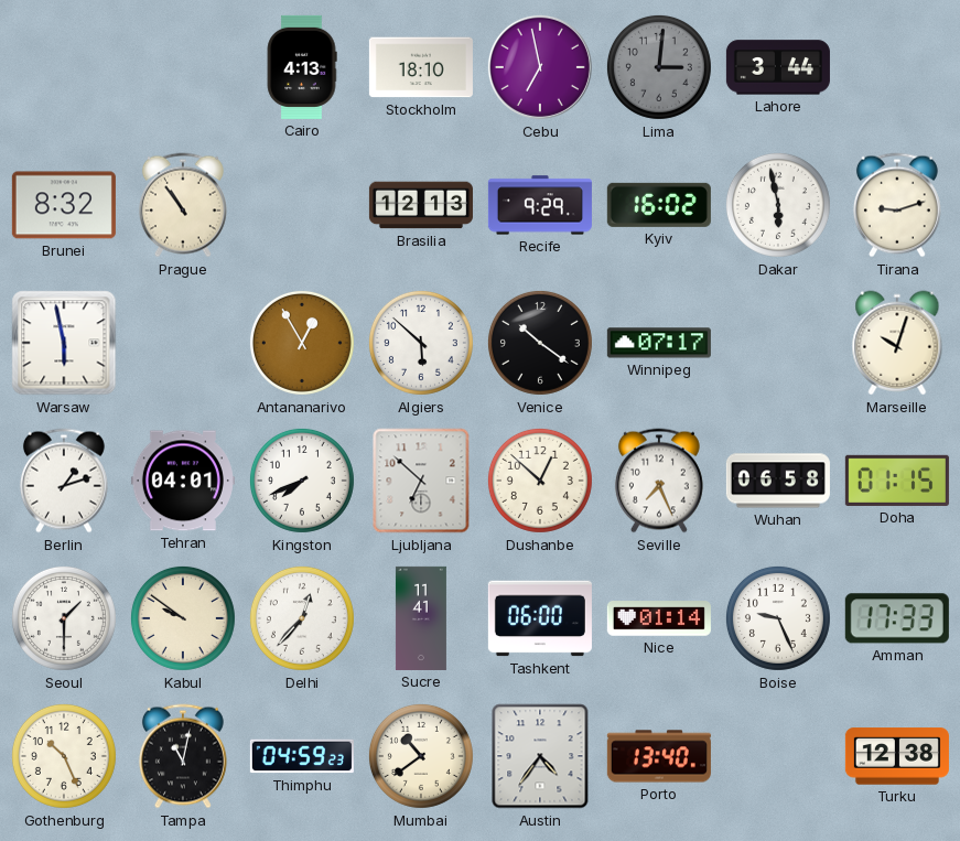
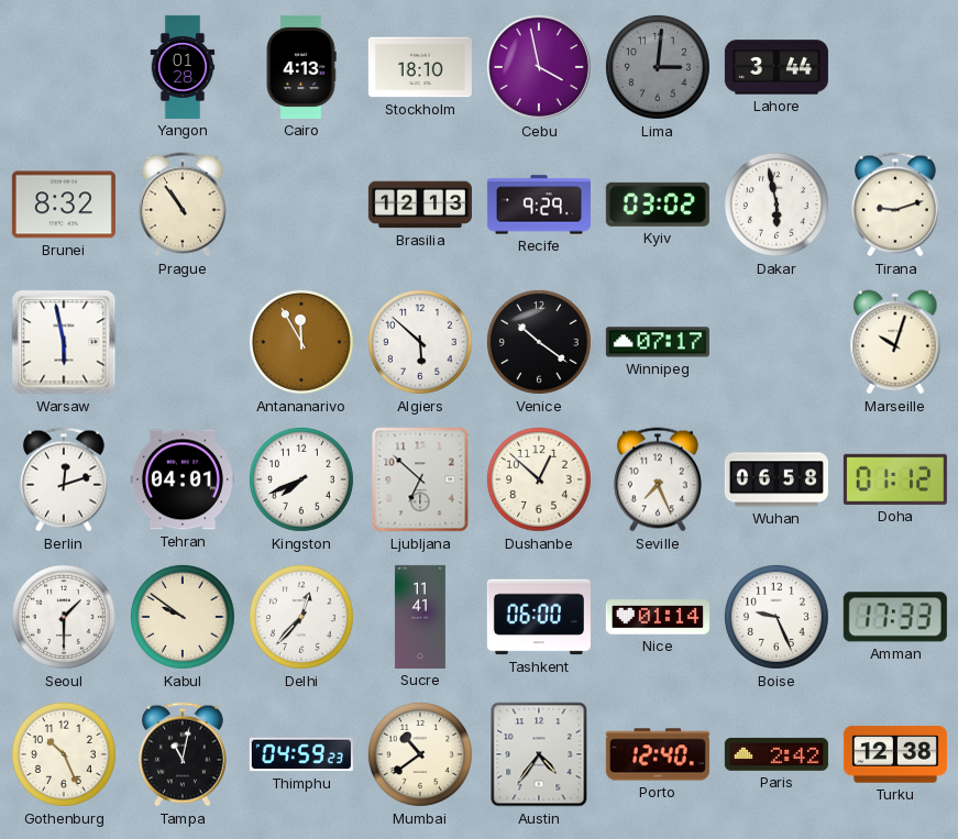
Yangon: none -> 01:28 (183, 67)
Cebu: 6:58 -> 3:58 (539, 67)
Kyiv: 16:02 -> 03:02 (658, 205)
Antananarivo: 12:55 -> 11:55 (301, 342)
Berlin: 1:12 -> 12:12 (64, 479)
Doha: 01:15 -> 01:12 (895, 479)
Porto: 13:40 -> 12:40 (658, 754)
Paris: none -> 2:42 (777, 754)
